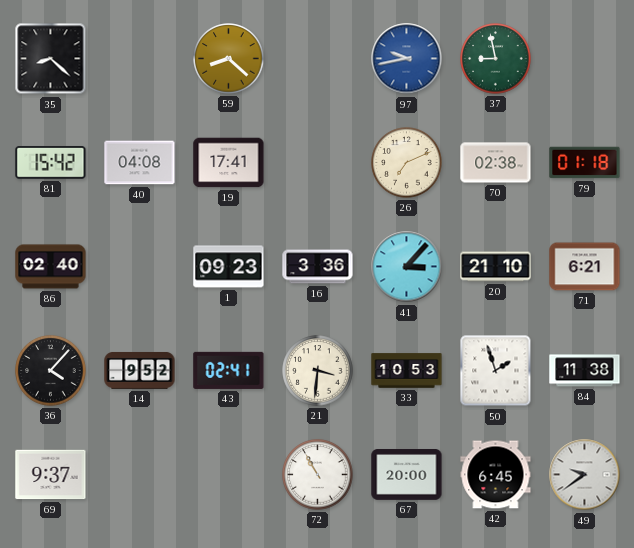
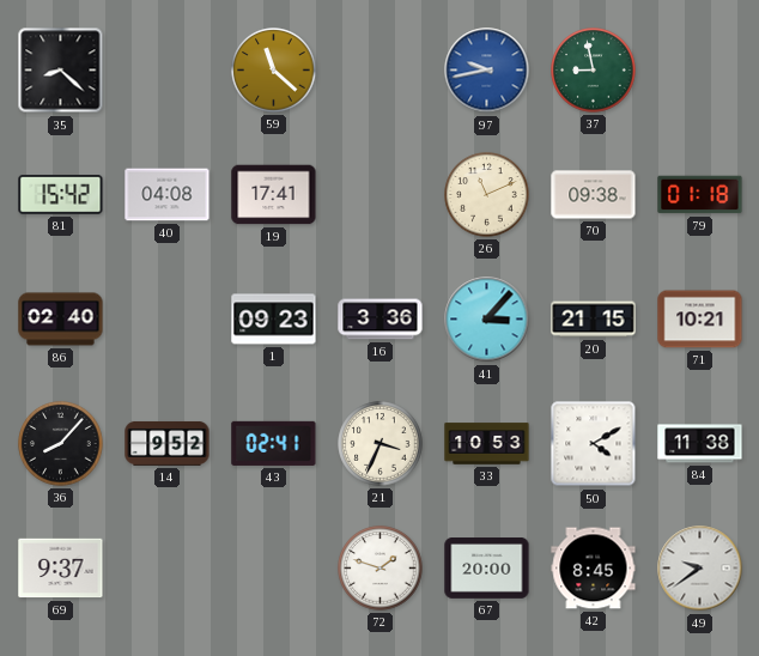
59: 8:22 -> 11:22 (274, 71)
26: 7:11 -> 11:11 (487, 195)
70: 02:38 -> 09:38 (594, 195)
20: 21:10 -> 21:15 (594, 320)
71: 6:21 -> 10:21 (700, 320)
36: 4:07 -> 8:07 (61, 444)
21: 3:31 -> 3:34 (381, 444)
50: 1:57 -> 4:10 (594, 444)
72: 10:55 -> 1:48 (381, 569)
42: 6:45 -> 8:45 (594, 569)
